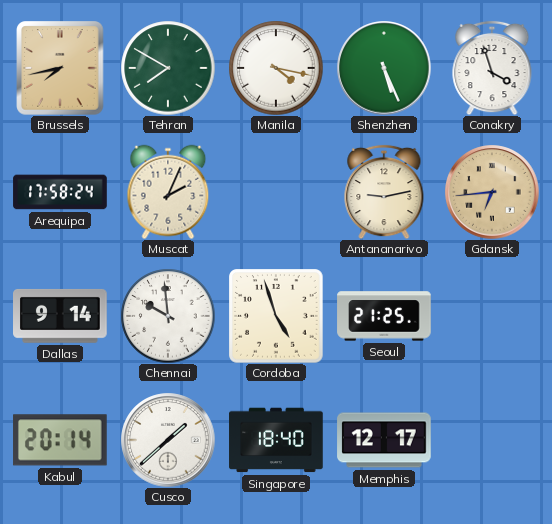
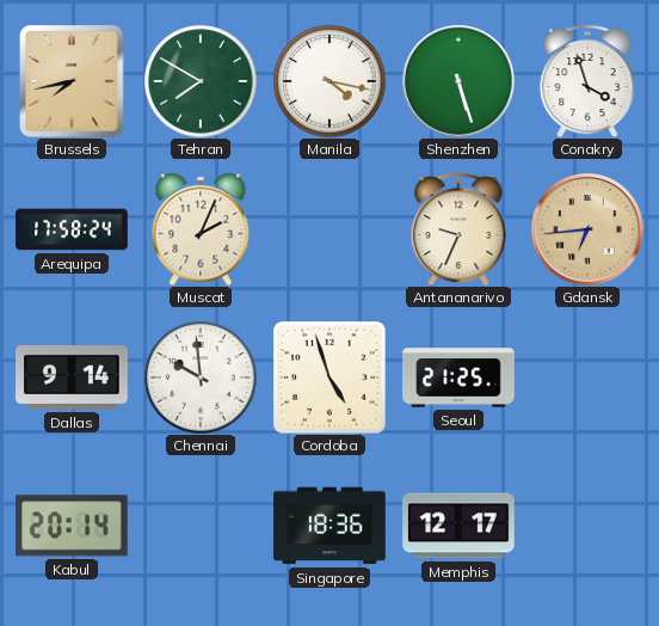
Shenzhen: 5:26 -> 5:27 (458, 81)
Antananarivo: 9:13 -> 9:34 (458, 229)
Cusco: 1:38 -> none (168, 440)
Singapore: 18:40 -> 18:36 (329, 526)
